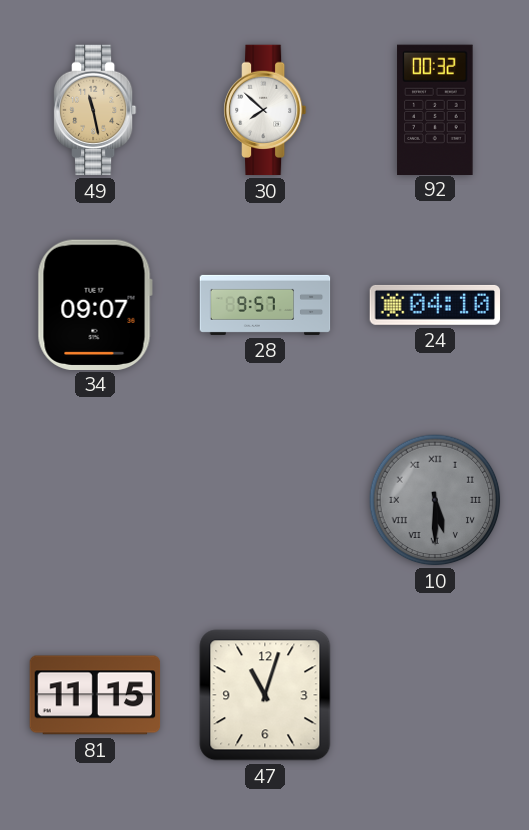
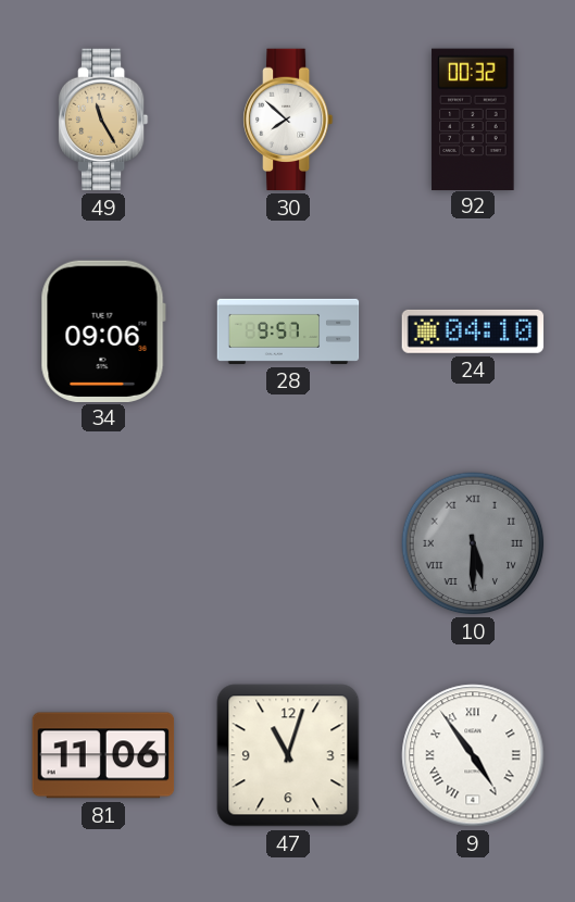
49: 11:28 -> 11:25 (103, 120)
34: 09:07 -> 09:06 (103, 330)
81: 11:15 -> 11:06 (103, 755)
9: none -> 4:54 (473, 755)
